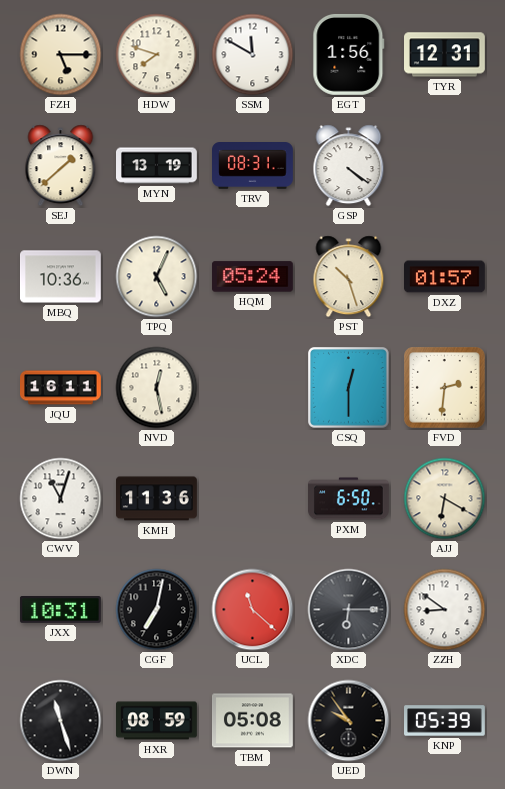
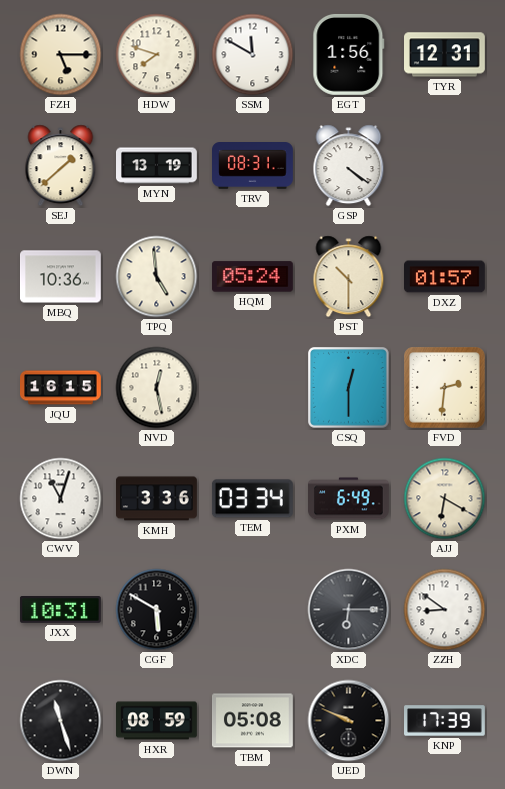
TPQ: 5:04 -> 4:59 (157, 277)
PST: 10:27 -> 10:30 (349, 277)
JQU: 16:11 -> 16:15 (61, 388)
KMH: 11:36 -> 3:36 (157, 499)
TEM: none -> 03:34 (252, 499)
PXM: 6:50 -> 6:49 (349, 499)
CGF: 7:02 -> 5:50 (157, 610)
UCL: 11:22 -> none (253, 610)
UED: 9:54 -> 9:49 (349, 721)
KNP: 05:39 -> 17:39 (445, 721)
